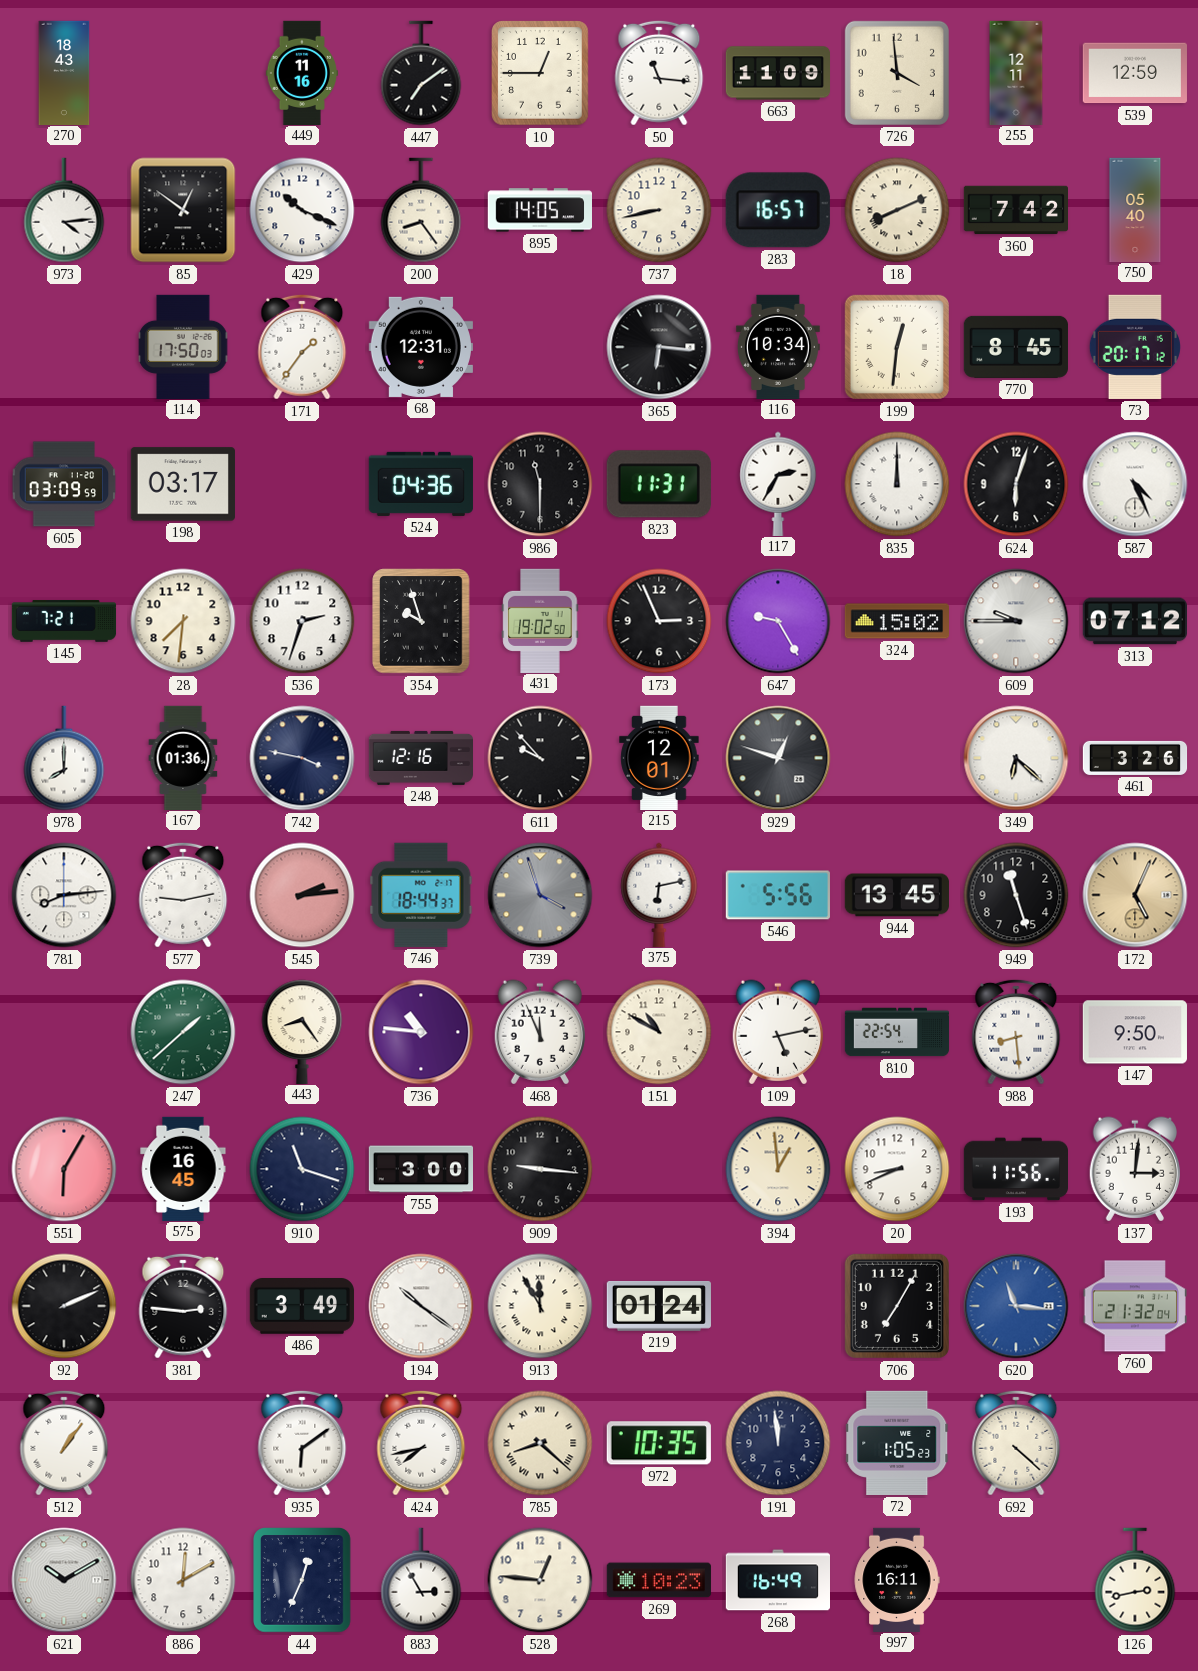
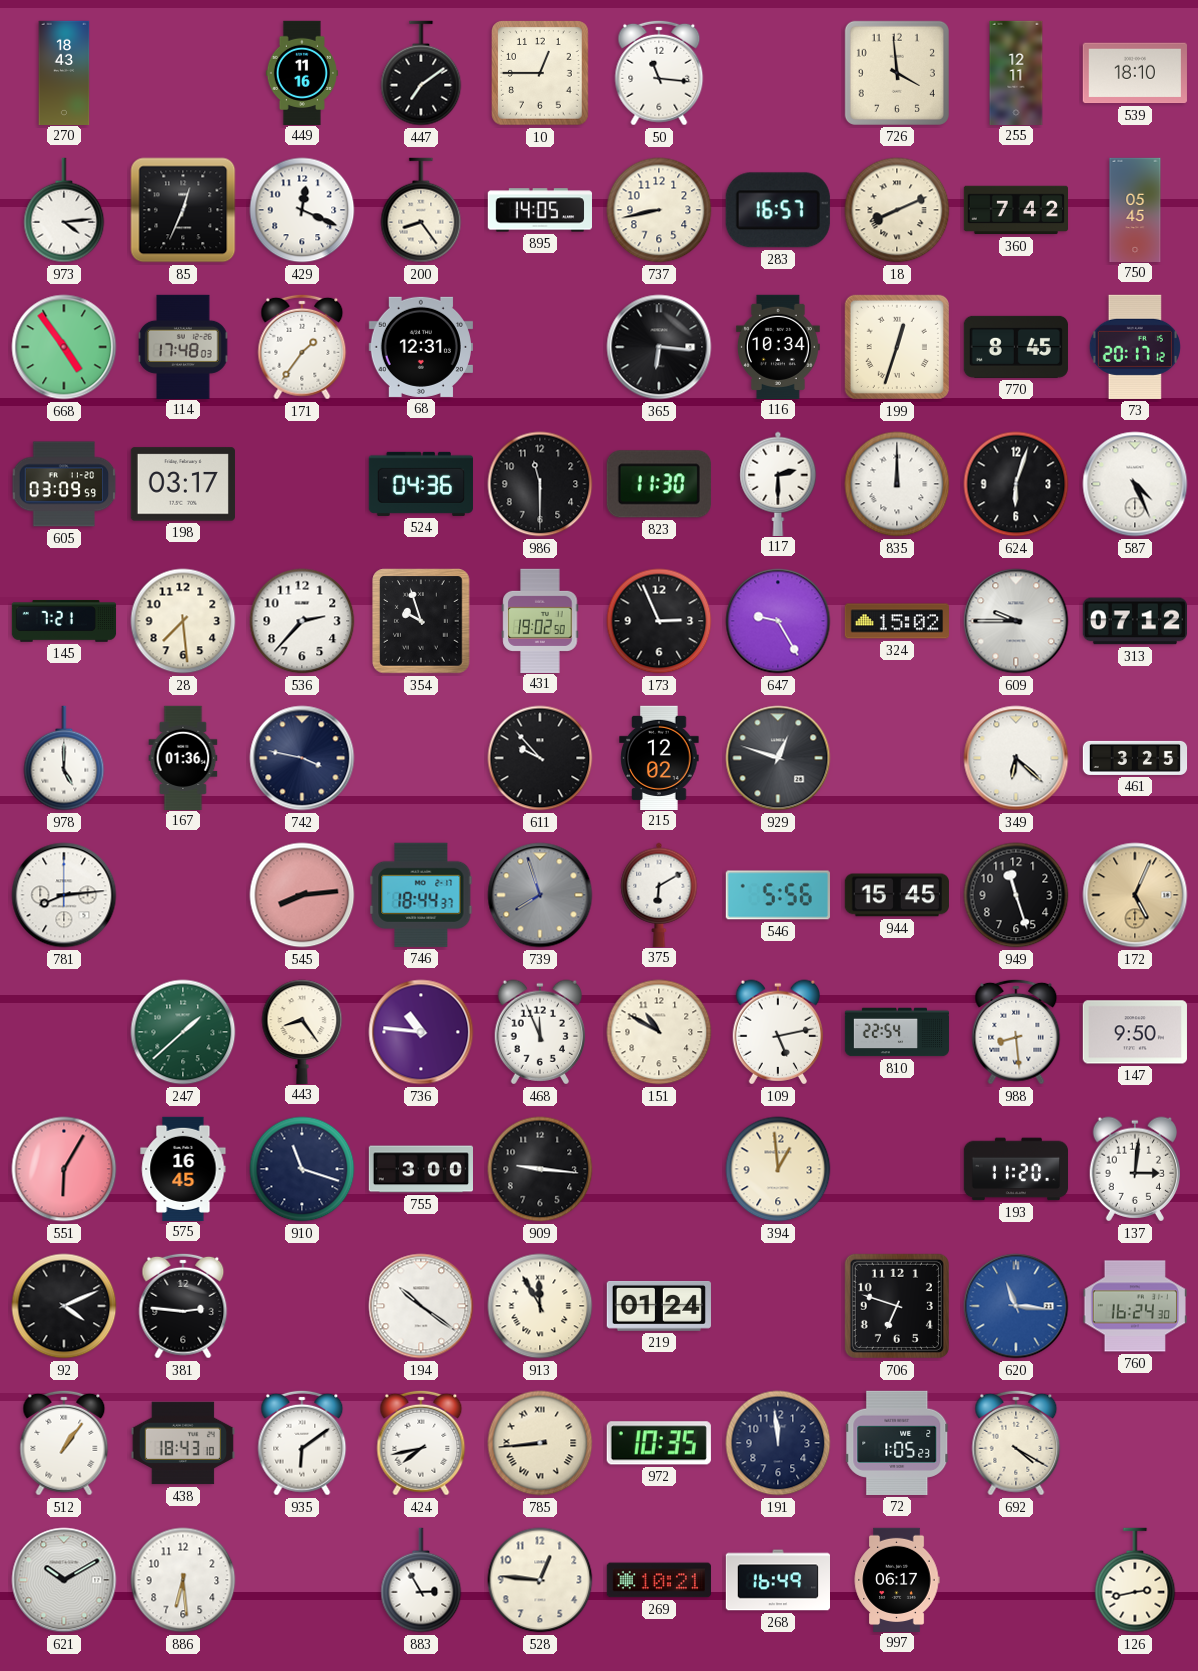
663: 11:09 -> none (777, 73)
539: 12:59 -> 18:10 (1135, 73)
85: 12:51 -> 12:34 (183, 210)
429: 10:19 -> 12:19 (302, 210)
750: 05:40 -> 05:45 (1135, 209)
668: none -> 4:54 (64, 347)
114: 17:50 -> 17:48 (183, 346)
199: 12:31 -> 12:33 (897, 347)
823: 11:31 -> 11:30 (659, 484)
117: 2:35 -> 2:30 (778, 483)
28: 7:31 -> 7:29 (183, 621)
536: 2:33 -> 2:37 (302, 621)
978: 8:00 -> 5:00 (64, 758)
248: 12:16 -> none (420, 758)
215: 12:01 -> 12:02 (659, 757)
461: 3:26 -> 3:25 (1135, 758)
577: 9:13 -> none (183, 895)
545: 2:14 -> 8:14 (302, 895)
739: 3:57 -> 7:57 (540, 895)
375: 6:13 -> 6:10 (659, 894)
944: 13:45 -> 15:45 (897, 895)
20: 8:41 -> none (897, 1169)
193: 11:56 -> 11:20 (1015, 1169)
92: 2:11 -> 4:11 (64, 1306)
486: 3:49 -> none (302, 1307)
706: 7:05 -> 6:48 (897, 1306)
760: 21:32 -> 16:24 (1134, 1306)
438: none -> 18:43 (183, 1443)
785: 8:22 -> 8:44 (540, 1443)
692: 4:22 -> 4:20 (1016, 1443)
886: 12:10 -> 6:29 (183, 1580)
44: 12:34 -> none (302, 1580)
269: 10:23 -> 10:21 (659, 1580)
997: 16:11 -> 06:17 (897, 1579)
